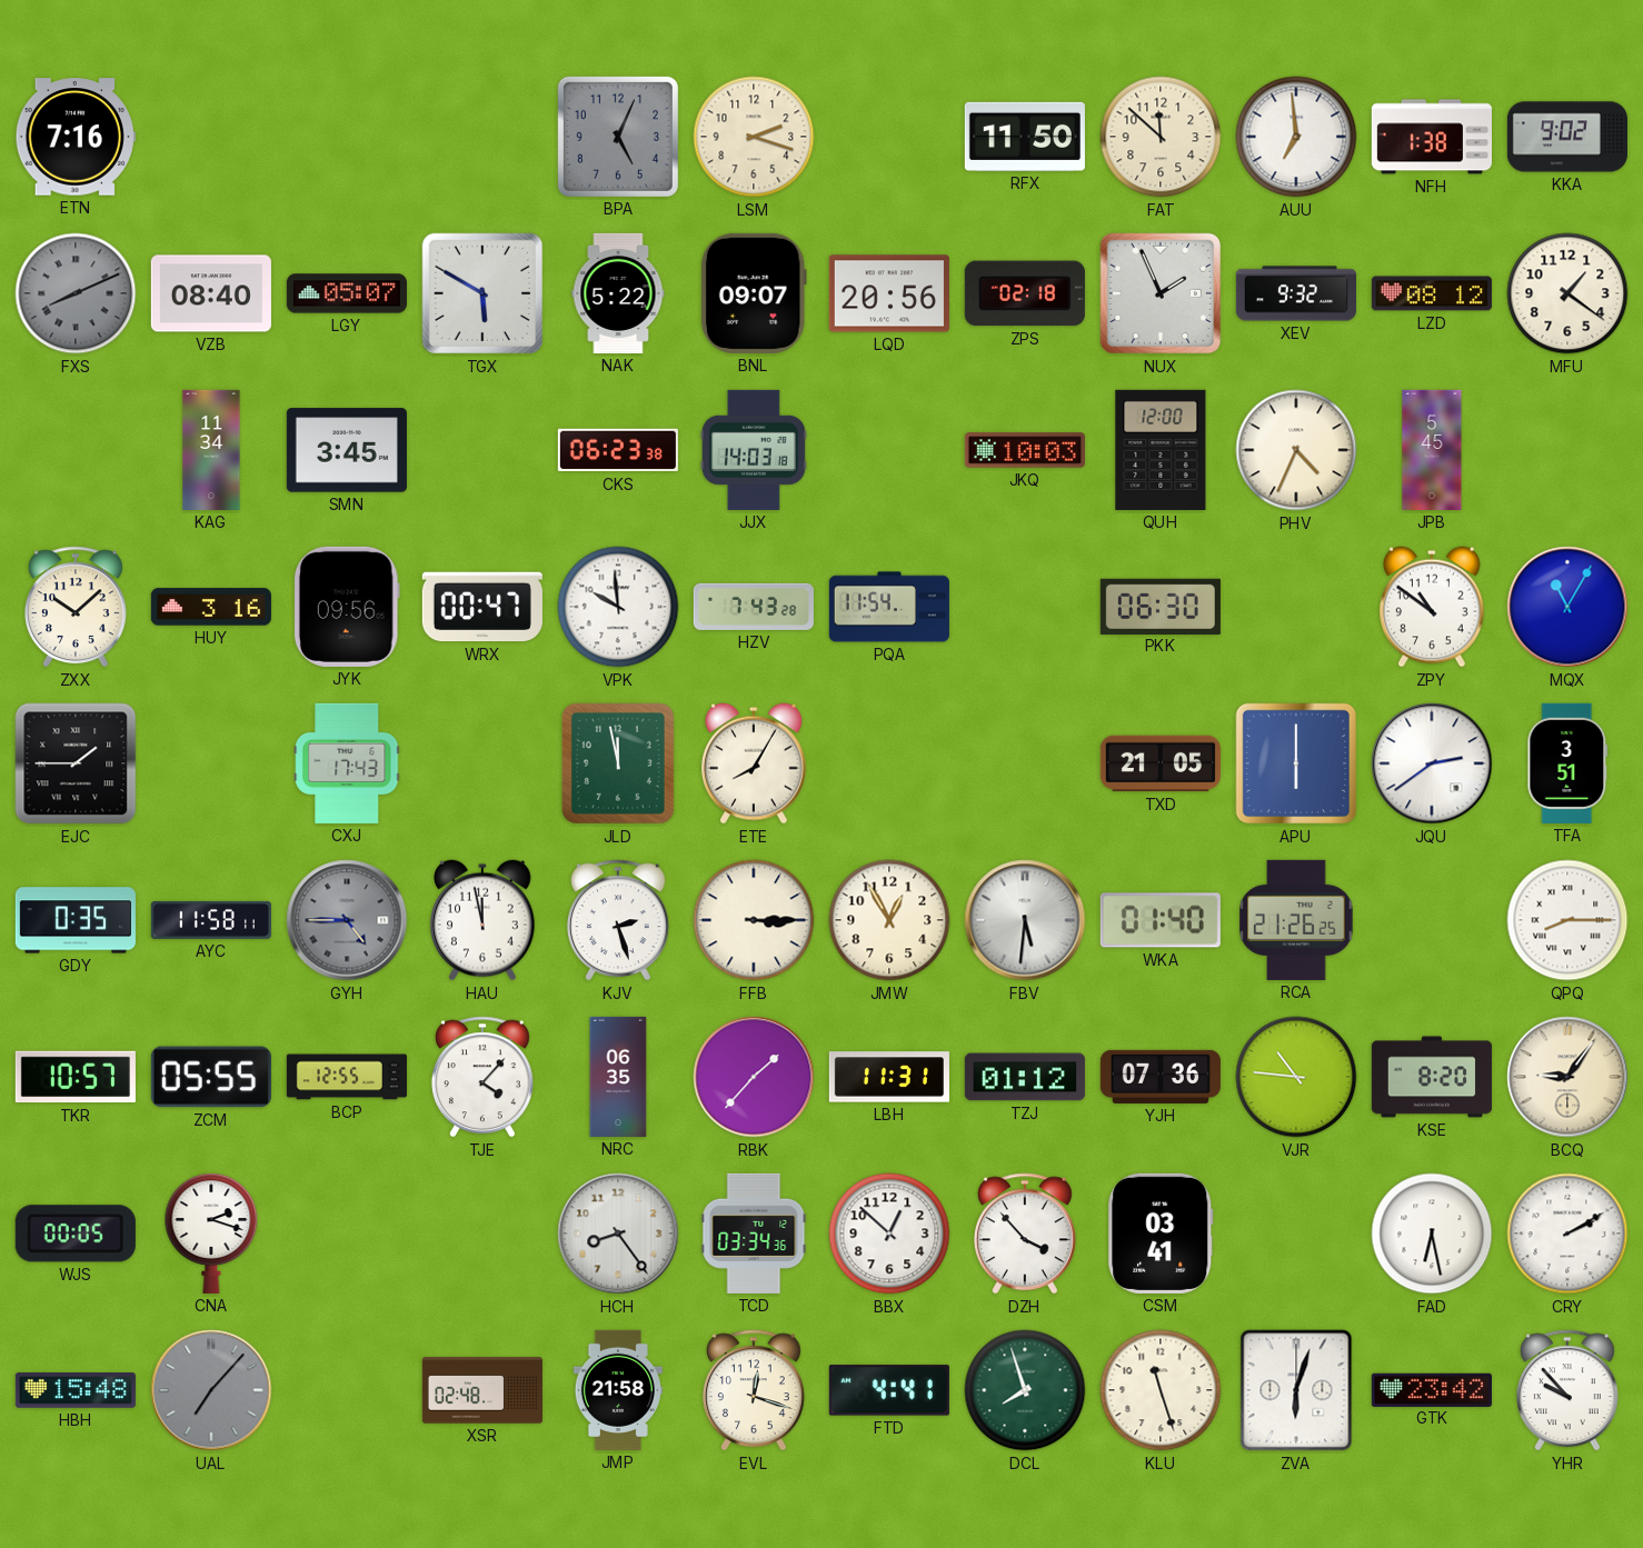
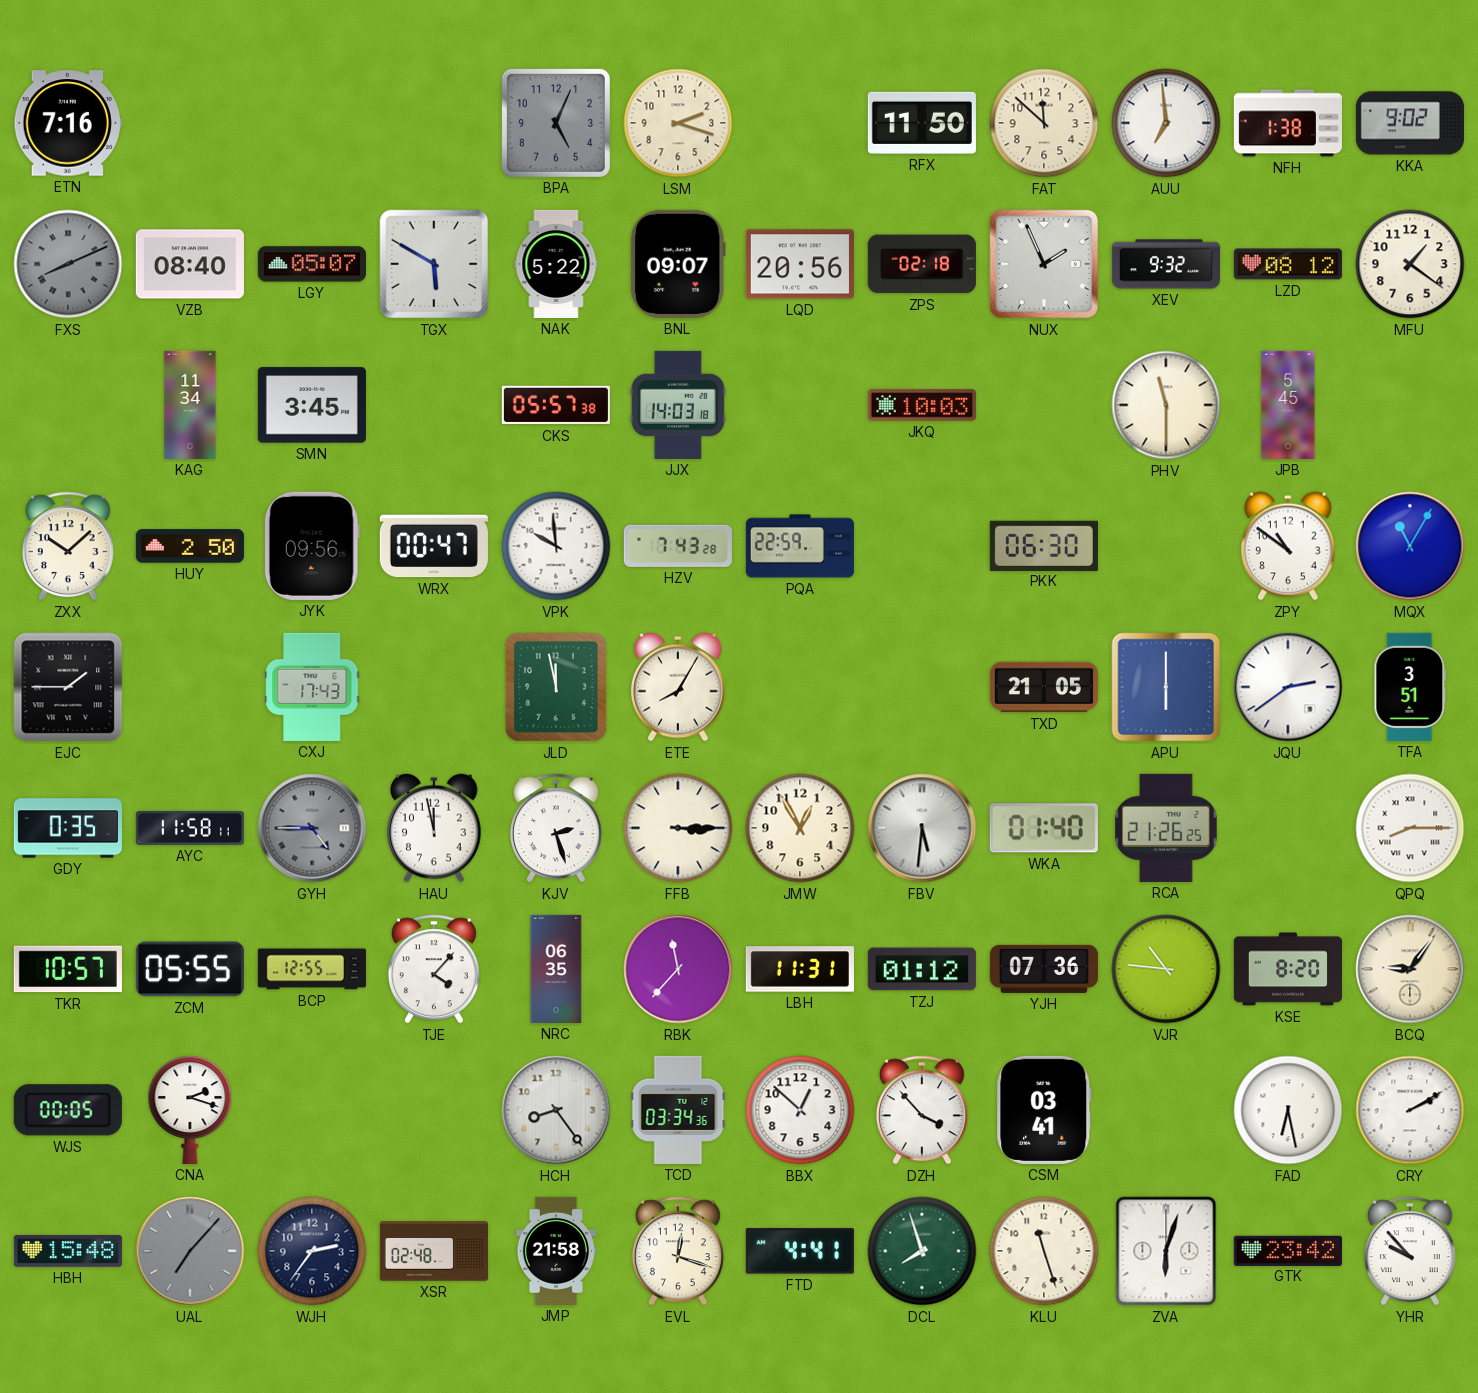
CKS: 06:23 -> 05:57 (556, 405)
QUH: 12:00 -> none (1161, 450)
PHV: 4:34 -> 11:30 (1166, 405)
HUY: 3:16 -> 2:50 (190, 546)
PQA: 11:54 -> 22:59 (800, 546)
RBK: 1:37 -> 11:37 (678, 969)
WJH: none -> 2:36 (312, 1251)
